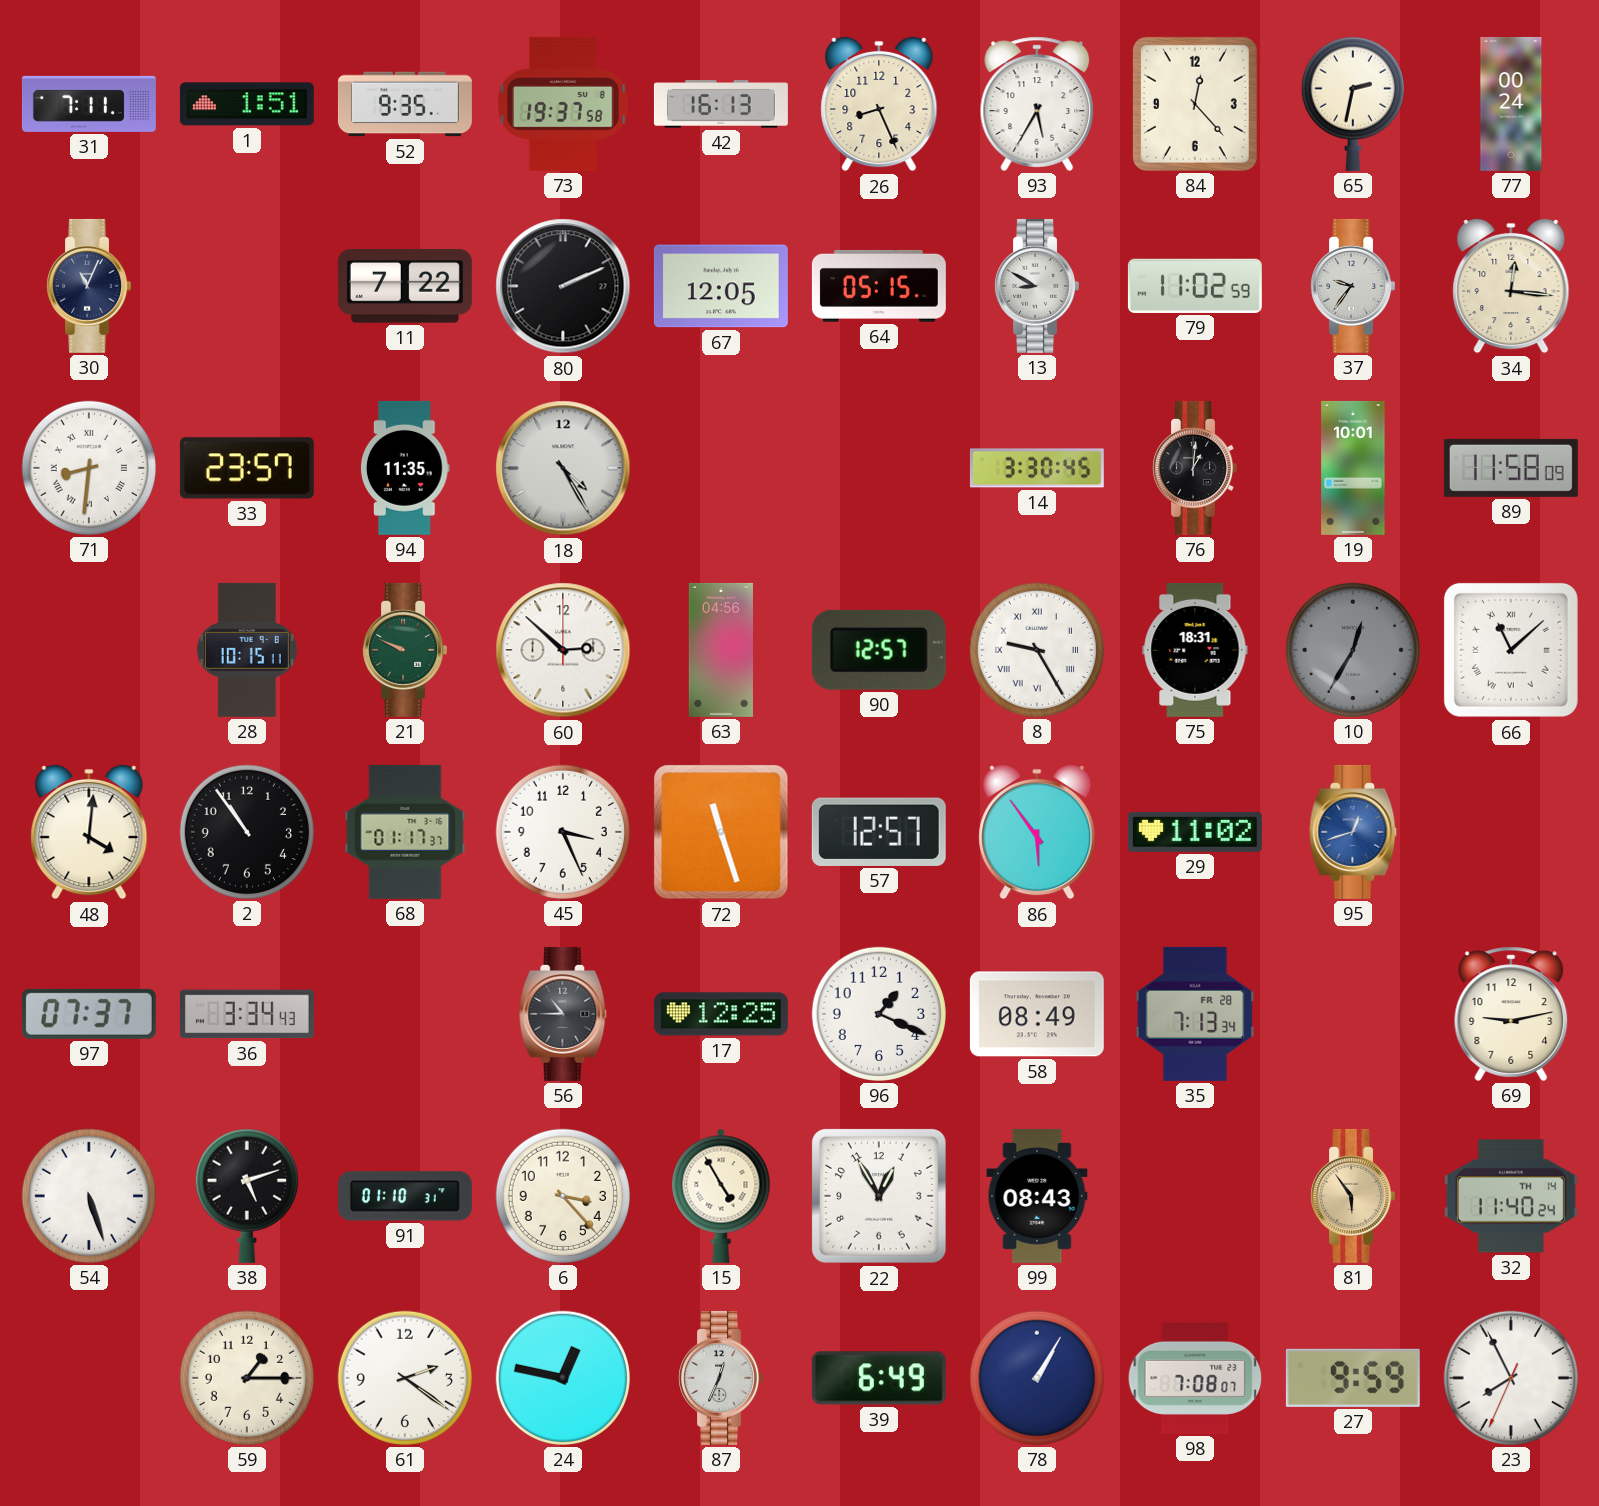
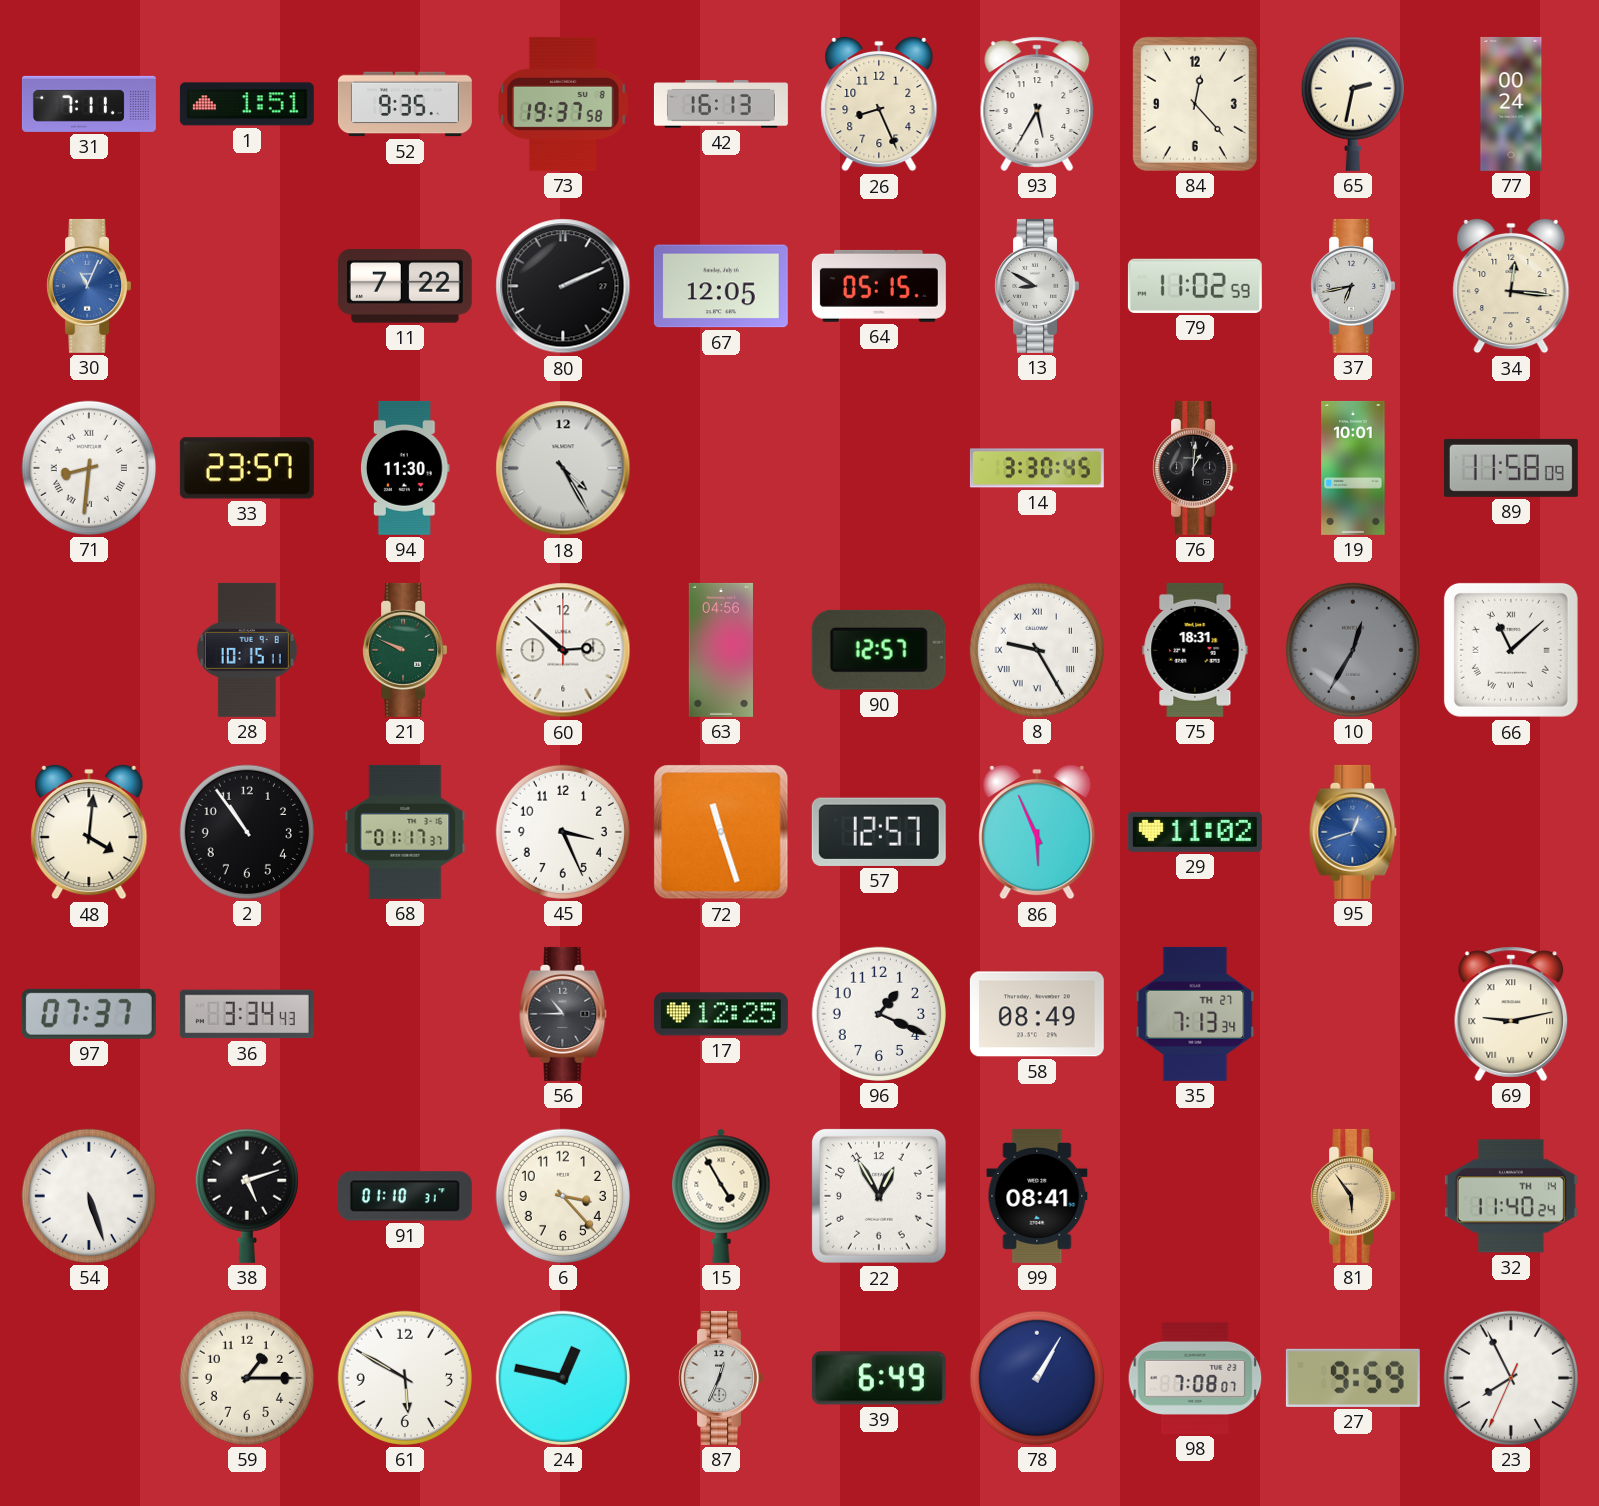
30 dial: navy -> blue (88, 286)
37: 9:36 -> 6:43 (1352, 286)
94: 11:35 -> 11:30 (405, 468)
86: 5:54 -> 5:56 (1037, 832)
35 date: FR 28 -> TH 27 (1195, 1014)
69 numerals: Arabic -> Roman (1511, 1014)
99: 08:43 -> 08:41 (1037, 1196)
61: 2:21 -> 5:50 (405, 1378)
